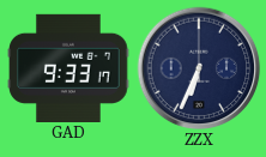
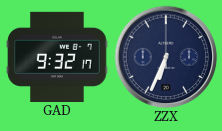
GAD: 9:33 -> 9:32 (57, 56)
